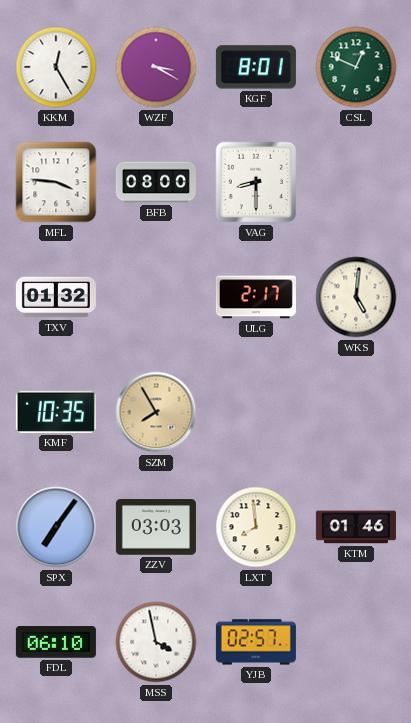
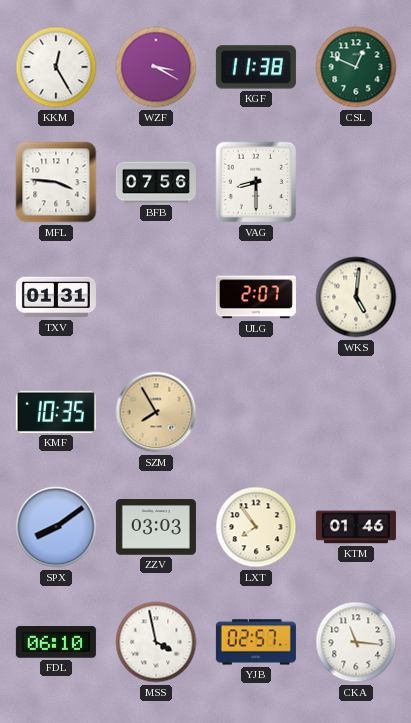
KGF: 8:01 -> 11:38 (256, 67)
BFB: 08:00 -> 07:56 (156, 182)
TXV: 01:32 -> 01:31 (56, 297)
ULG: 2:17 -> 2:07 (256, 297)
SPX: 7:06 -> 8:09 (56, 527)
LXT: 7:59 -> 7:54 (256, 527)
CKA: none -> 11:16 (356, 642)
